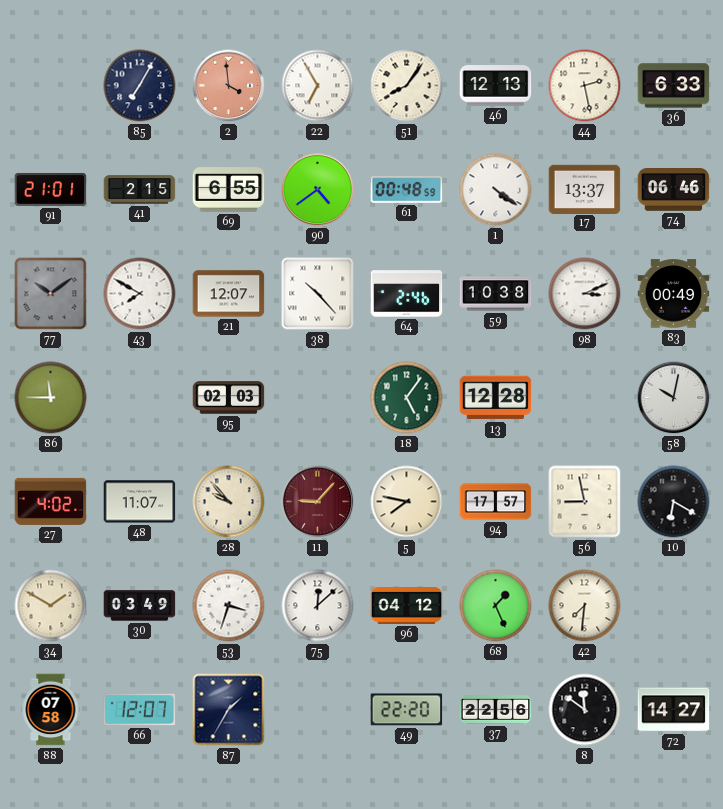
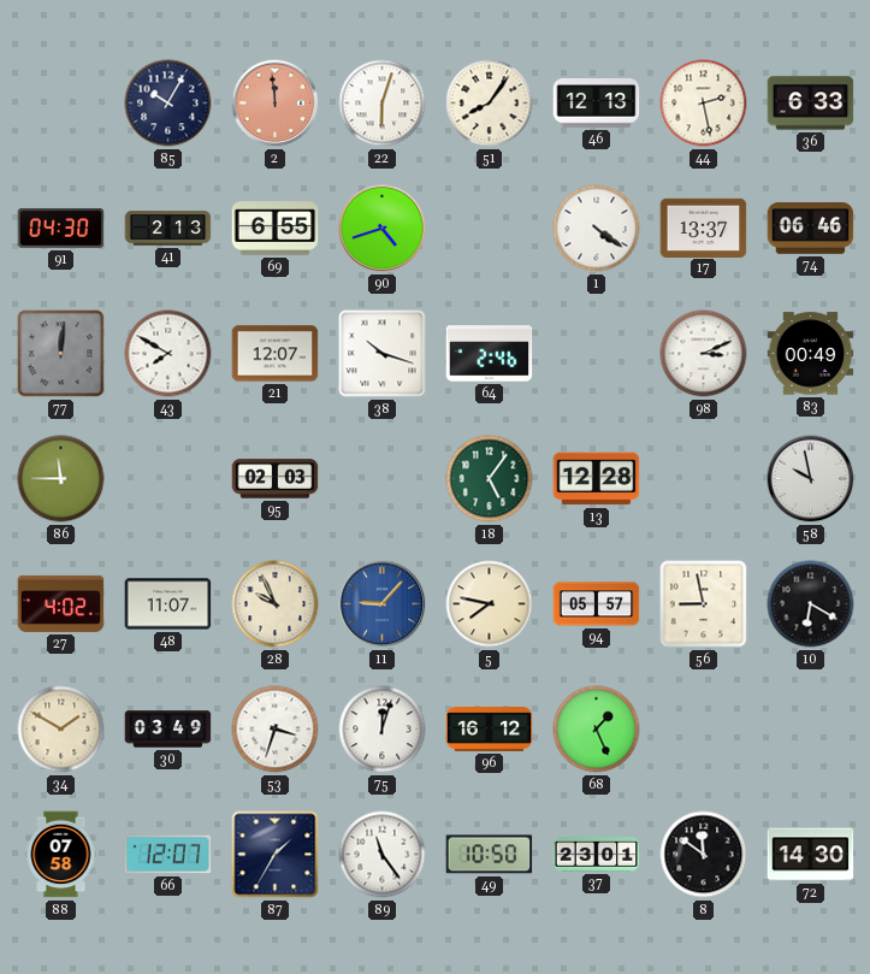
85: 7:05 -> 10:05 (168, 104)
2: 3:59 -> 11:59 (276, 104)
22: 6:55 -> 6:03 (383, 104)
91: 21:01 -> 04:30 (61, 228)
41: 2:15 -> 2:13 (168, 229)
90: 4:39 -> 4:42 (383, 229)
61: 00:48 -> none (407, 190)
77: 10:09 -> 12:01 (61, 354)
38: 10:23 -> 10:18 (383, 354)
59: 10:38 -> none (496, 294)
58: 10:02 -> 9:58 (811, 479)
28: 9:53 -> 9:56 (276, 604)
11 dial: burgundy -> blue (383, 604)
94: 17:57 -> 05:57 (597, 604)
75: 12:08 -> 12:03 (383, 730)
96: 04:12 -> 16:12 (490, 730)
42: 7:31 -> none (585, 606)
89: none -> 11:24 (383, 855)
49: 22:20 -> 10:50 (490, 855)
37: 22:56 -> 23:01 (597, 855)
72: 14:27 -> 14:30 (811, 855)
